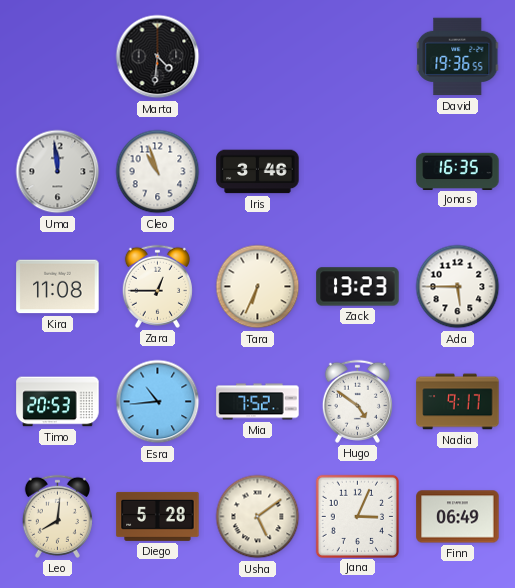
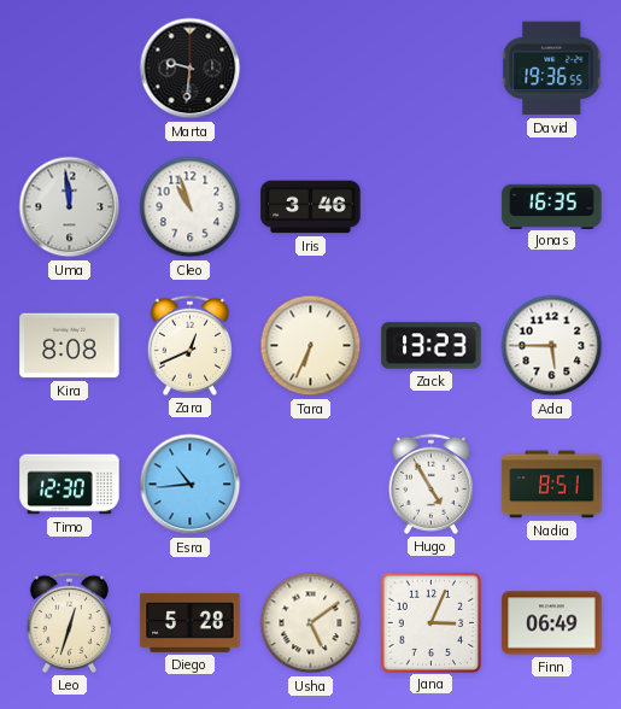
Marta: 4:31 -> 9:31 (191, 69)
Kira: 11:08 -> 8:08 (70, 346)
Zara: 12:45 -> 12:41 (189, 345)
Timo: 20:53 -> 12:30 (70, 485)
Mia: 7:52 -> none (258, 402)
Hugo: 4:51 -> 4:55 (430, 484)
Nadia: 9:17 -> 8:51 (552, 485)
Leo: 8:01 -> 12:33 (69, 622)
